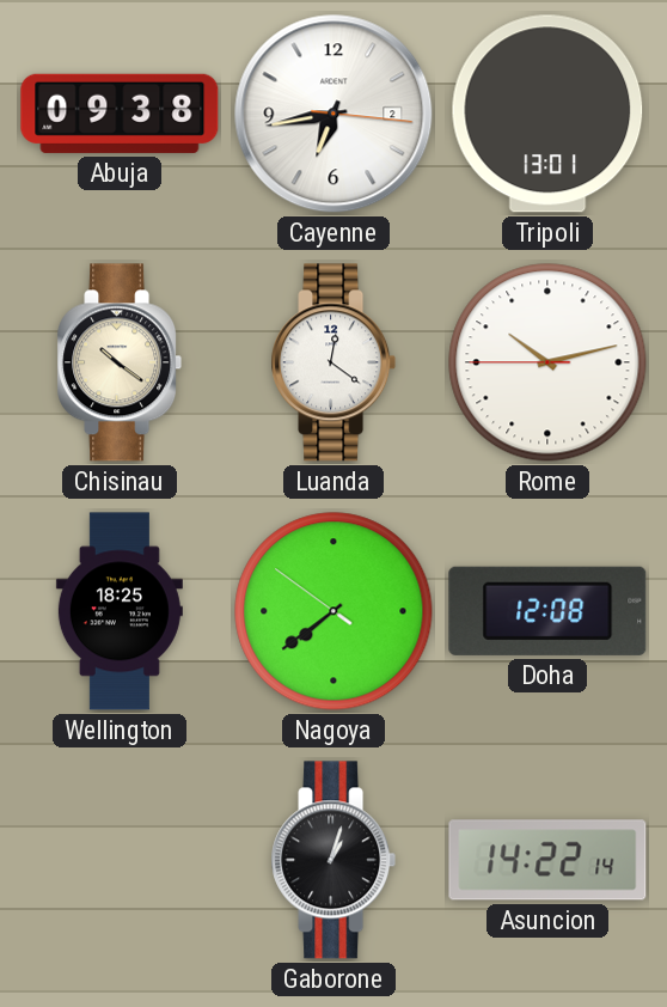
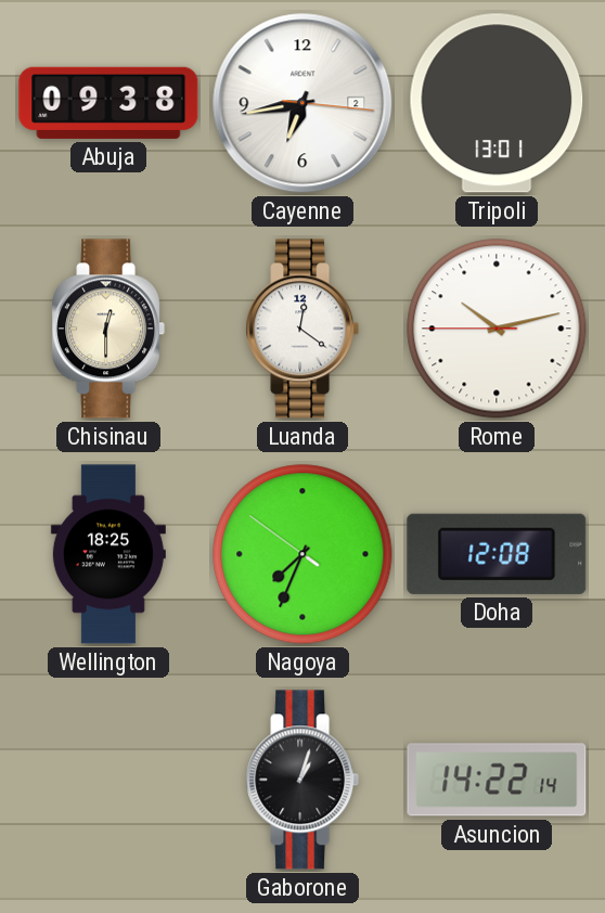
Chisinau: 10:21 -> 12:30 (108, 329)
Nagoya: 7:38 -> 7:33 (302, 554)
